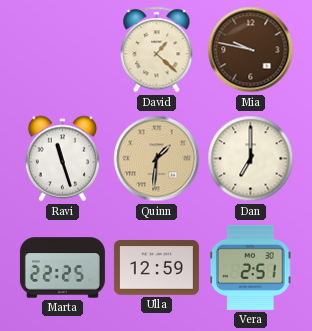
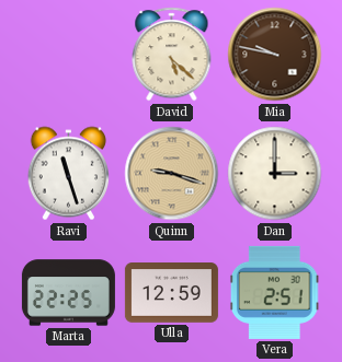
David: 1:22 -> 5:22 (172, 55)
Quinn: 1:31 -> 9:18 (172, 174)
Dan: 7:00 -> 3:00 (275, 174)
